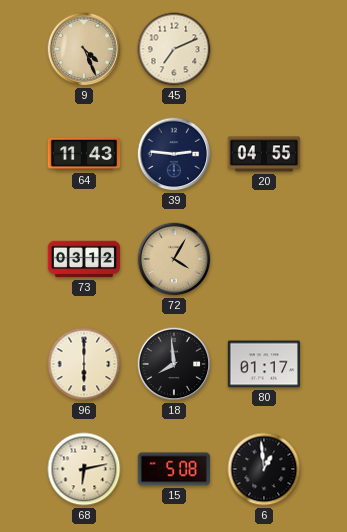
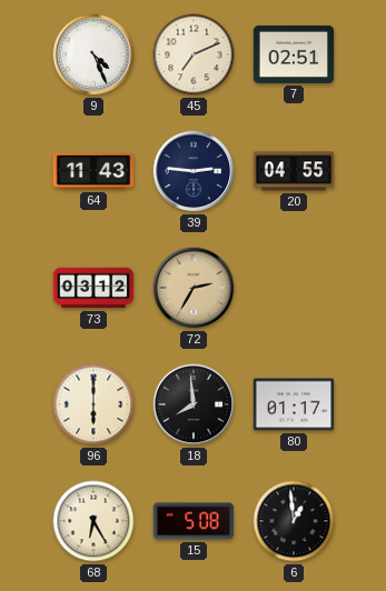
9 dial: champagne -> white (93, 54)
7: none -> 02:51 (294, 54)
72: 4:05 -> 2:35 (194, 288)
68: 6:13 -> 6:25 (93, 521)
